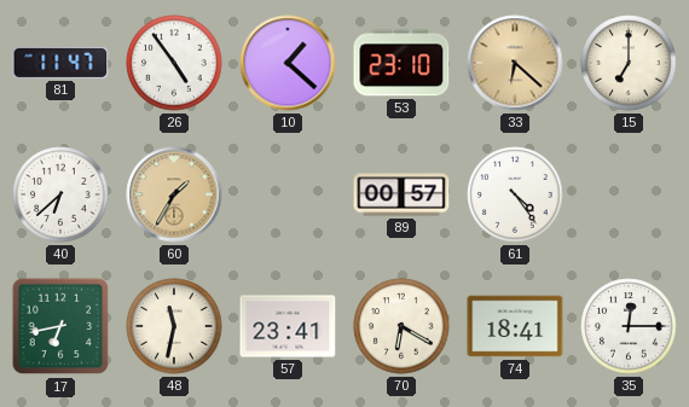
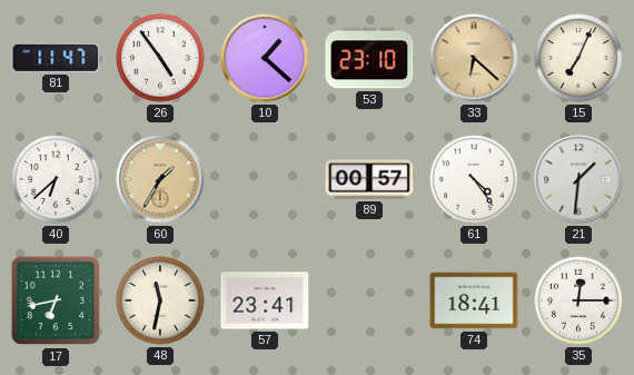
15: 7:00 -> 7:04 (578, 58)
21: none -> 1:31 (578, 179)
70: 6:20 -> none (401, 326)
